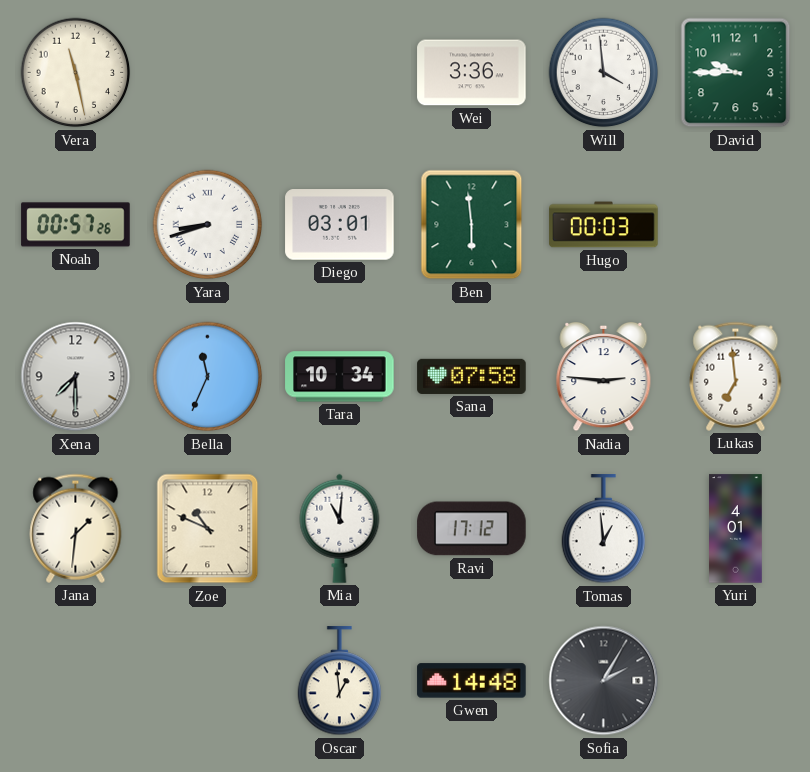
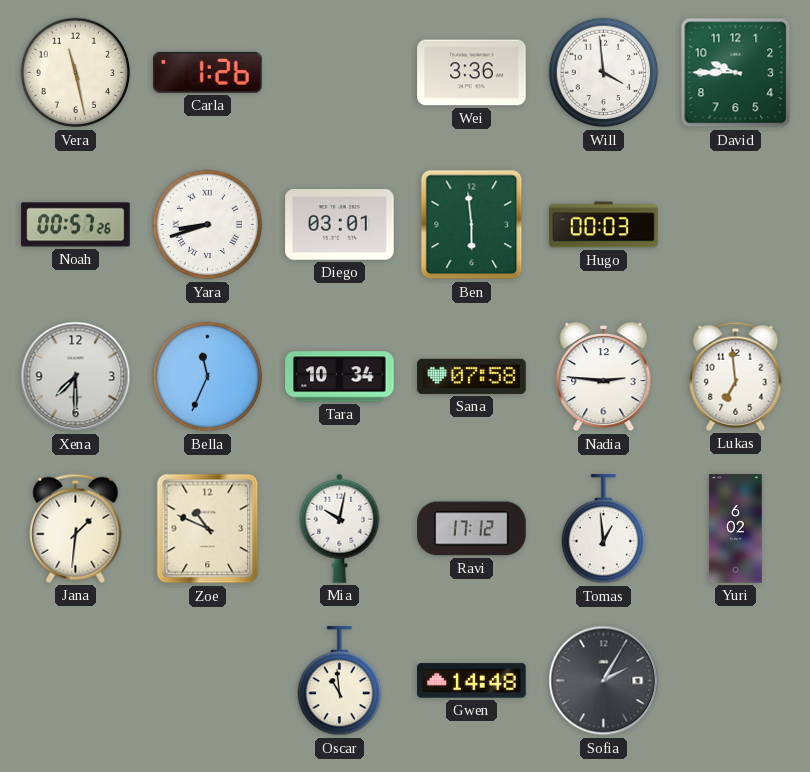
Carla: none -> 1:26 (208, 72)
Mia: 11:01 -> 10:02 (340, 528)
Yuri: 4:01 -> 6:02 (736, 529)
Oscar: 12:59 -> 10:59 (340, 681)
